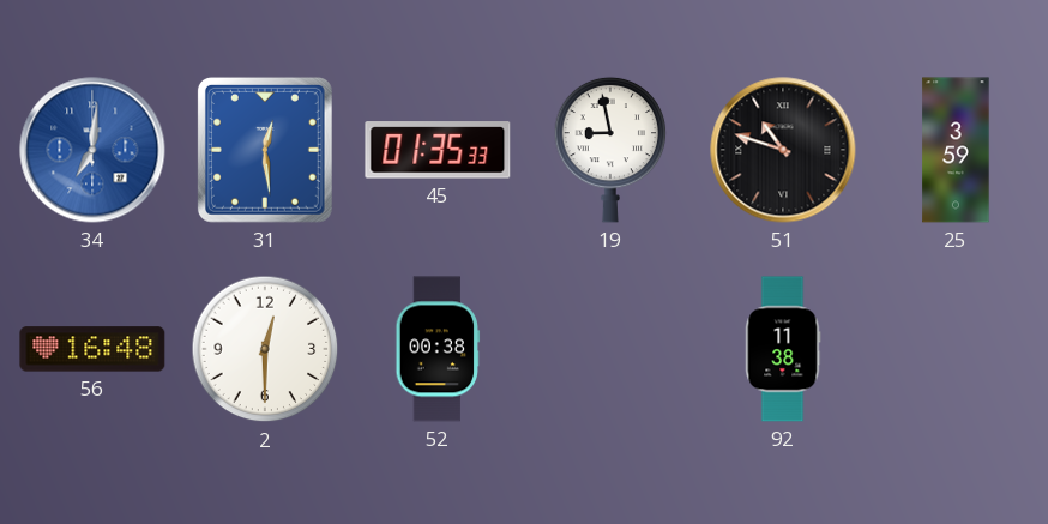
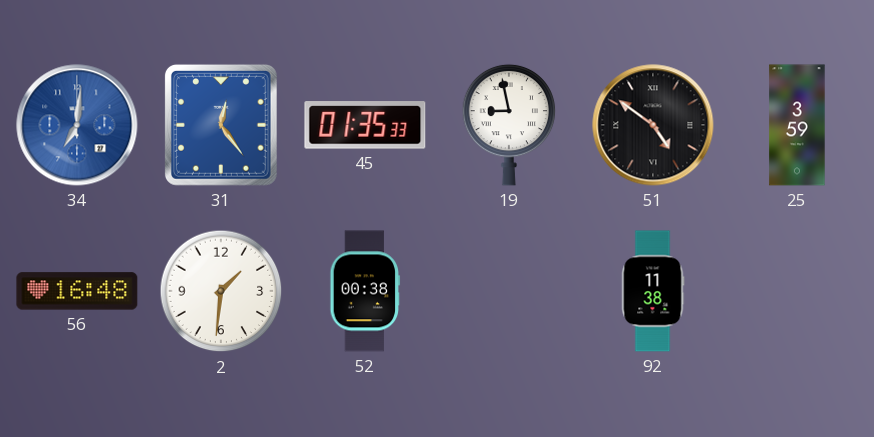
31: 12:29 -> 12:24 (221, 125)
51: 10:48 -> 4:51 (653, 125)
2: 12:30 -> 1:31 (221, 291)
